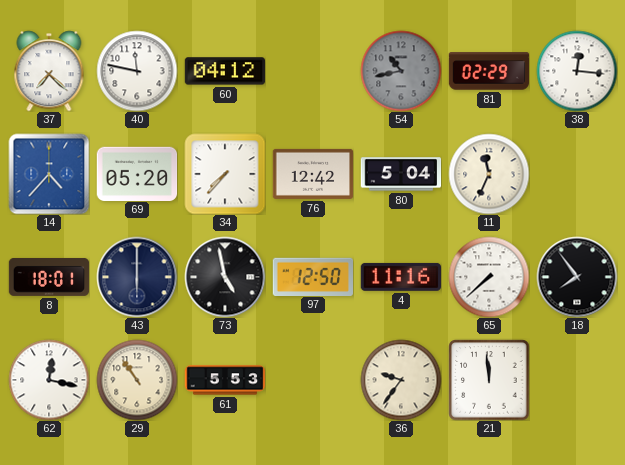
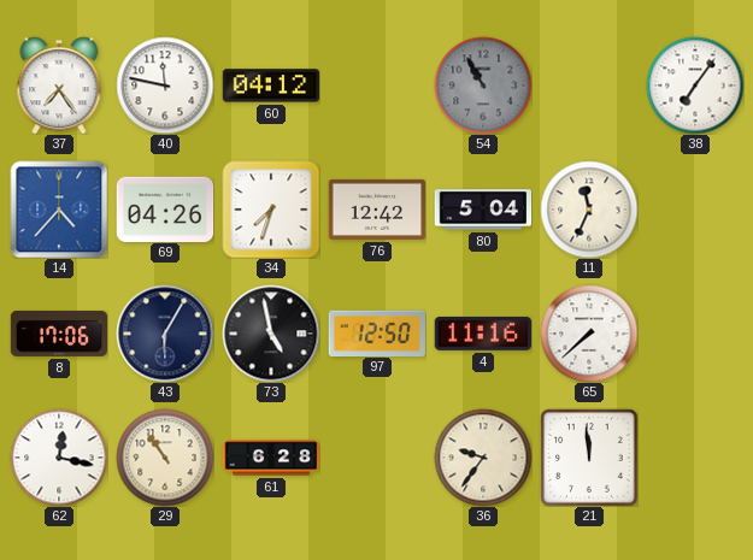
37: 7:22 -> 7:24 (59, 86)
54: 10:43 -> 10:55 (483, 86)
81: 02:29 -> none (489, 71)
38: 12:16 -> 7:06 (695, 86)
69: 05:20 -> 04:26 (165, 208)
34: 7:37 -> 7:33 (271, 210)
8: 18:01 -> 17:06 (59, 334)
43: 6:00 -> 6:05 (165, 334)
18: 7:54 -> none (577, 277)
61: 5:53 -> 6:28 (271, 458)
